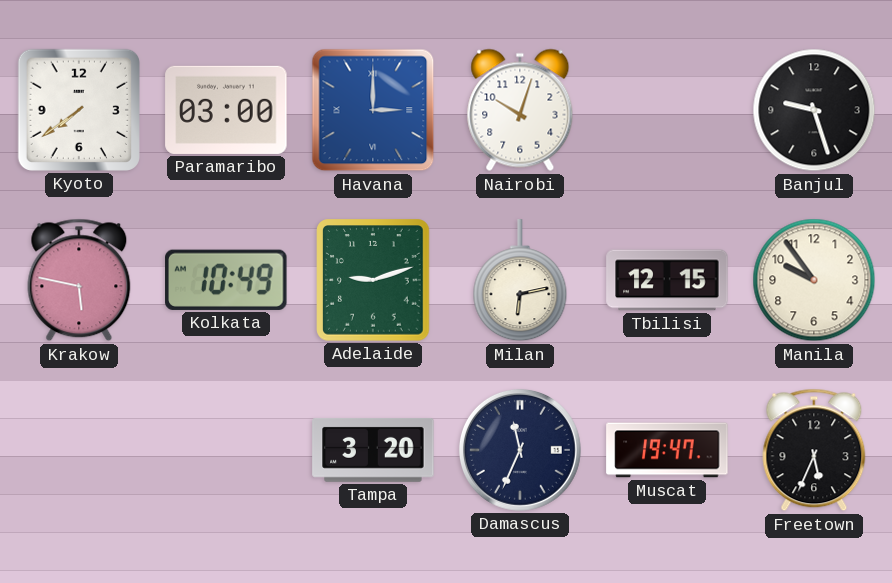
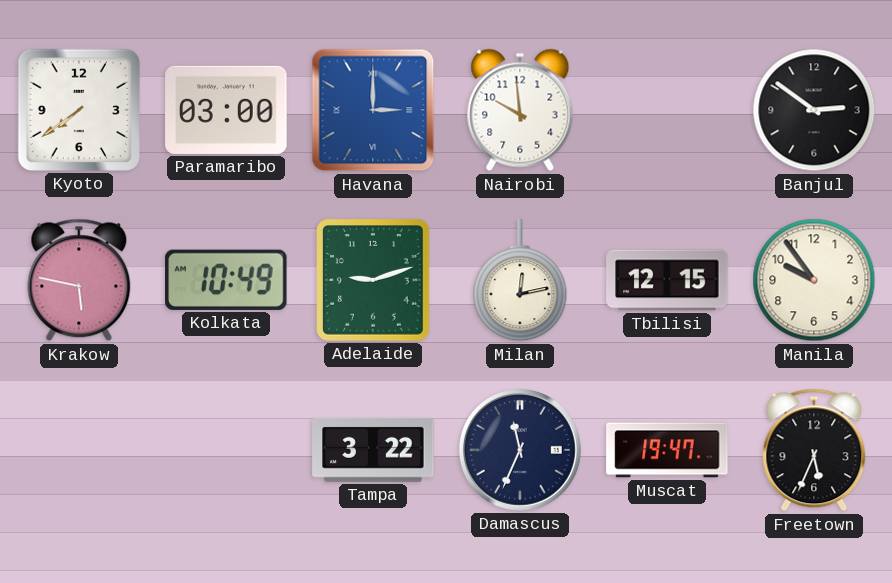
Nairobi: 10:03 -> 9:59 (520, 110)
Banjul: 9:27 -> 2:51 (814, 110)
Milan: 6:13 -> 12:13 (520, 281)
Tampa: 3:20 -> 3:22 (373, 450)
